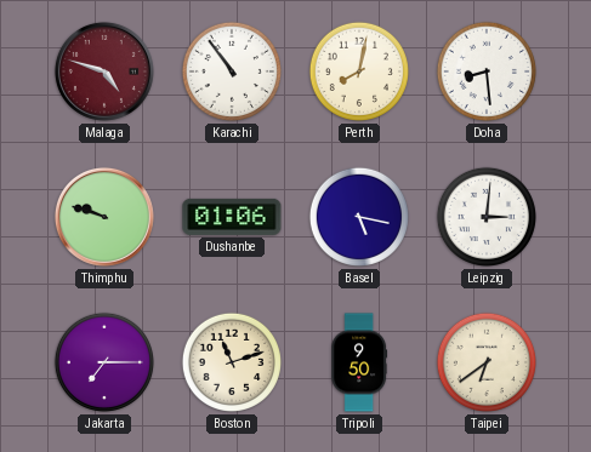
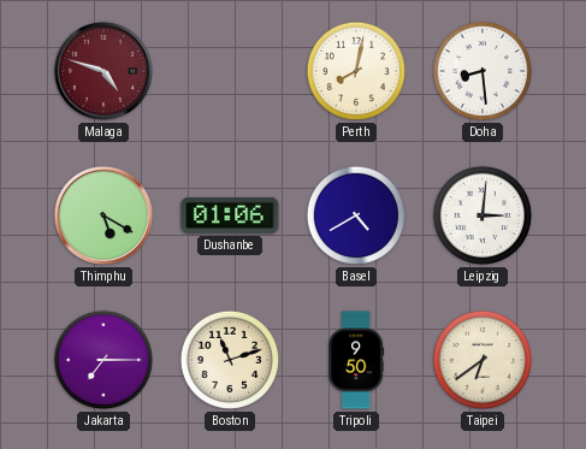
Karachi: 10:54 -> none (232, 71)
Thimphu: 9:48 -> 5:20 (103, 215)
Basel: 5:17 -> 4:40 (356, 215)
